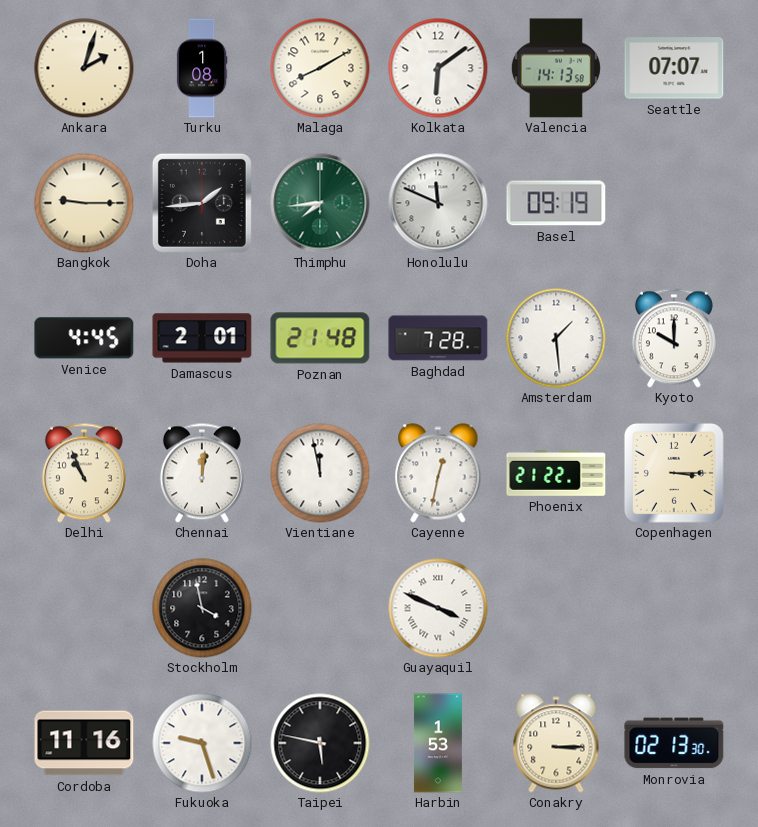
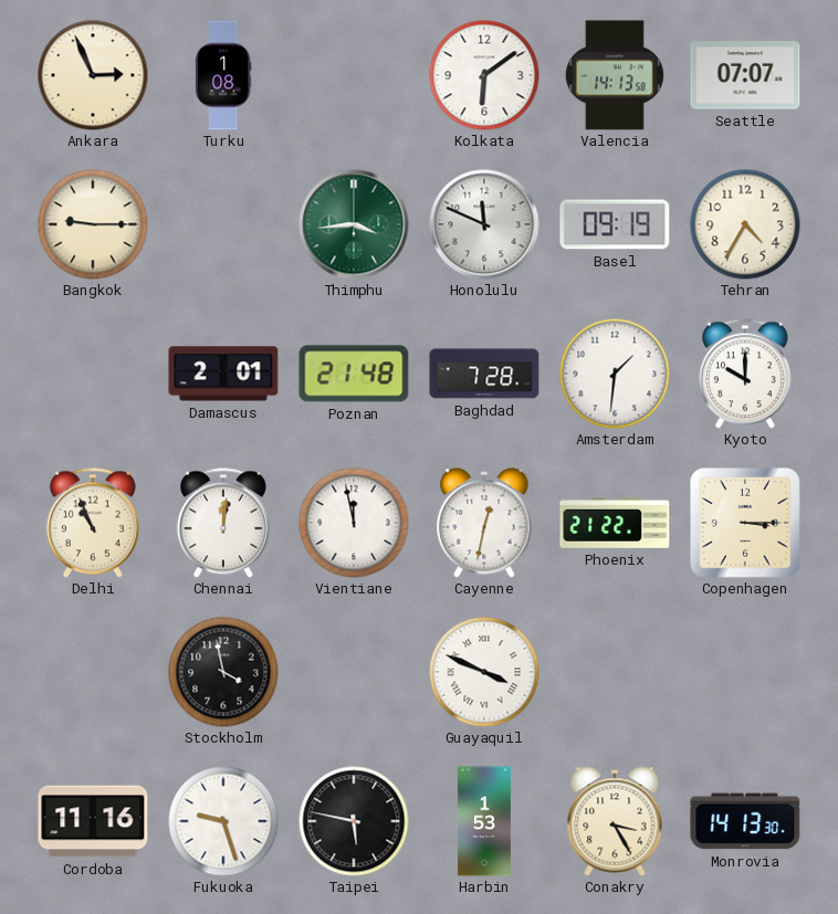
Ankara: 2:03 -> 2:56 (93, 75)
Malaga: 8:10 -> none (320, 68)
Doha: 1:44 -> none (202, 203)
Thimphu: 7:44 -> 3:44 (354, 224)
Tehran: none -> 4:35 (745, 224)
Venice: 4:45 -> none (84, 338)
Amsterdam: 1:29 -> 1:31 (615, 374)
Conakry: 3:15 -> 3:25 (615, 821)
Monrovia: 02:13 -> 14:13 (745, 821)
